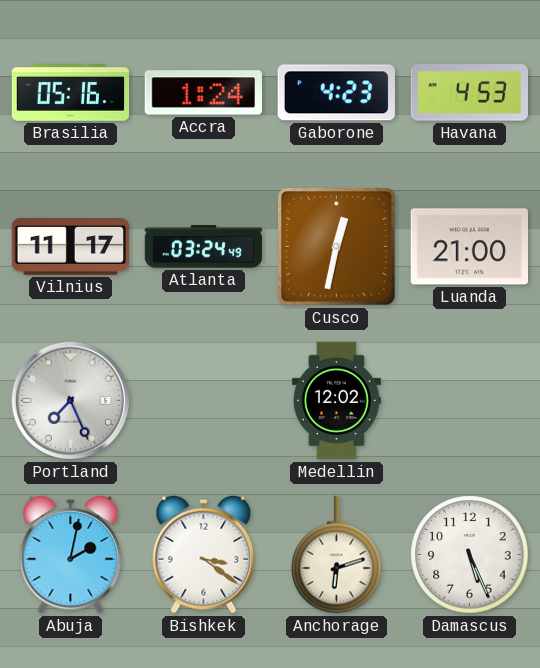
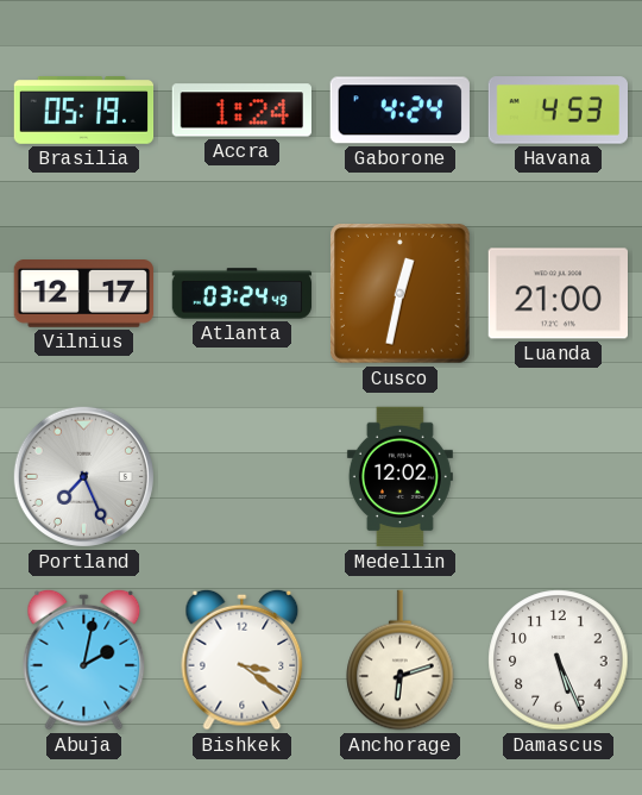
Brasilia: 05:16 -> 05:19 (84, 111)
Gaborone: 4:23 -> 4:24 (399, 111)
Vilnius: 11:17 -> 12:17 (83, 294)
